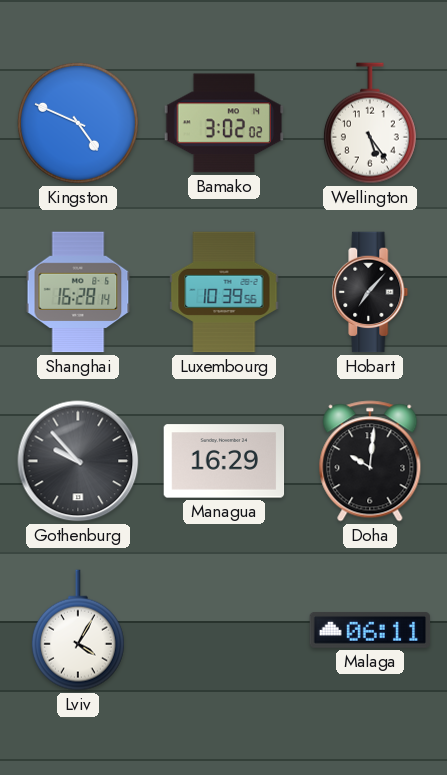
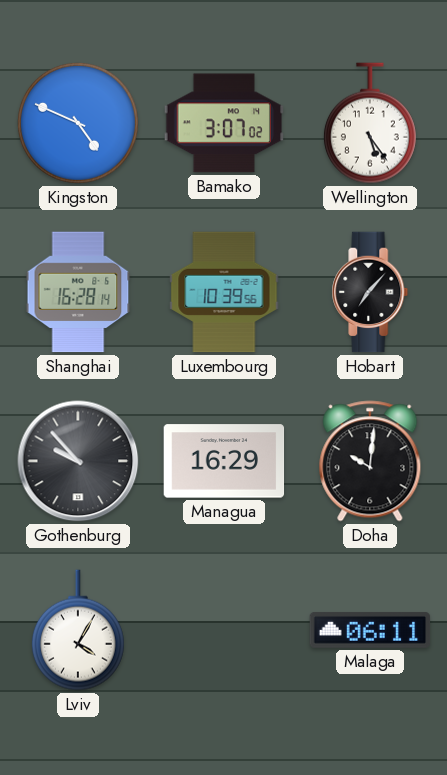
Bamako: 3:02 -> 3:07 (224, 123)
